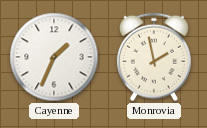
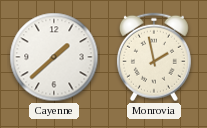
Cayenne: 1:34 -> 1:38 (54, 57)
